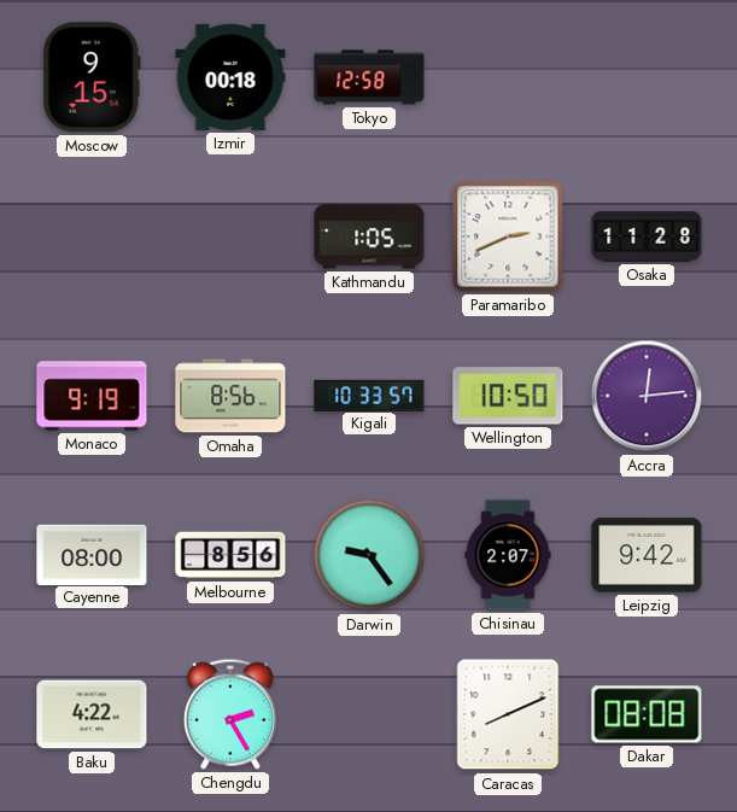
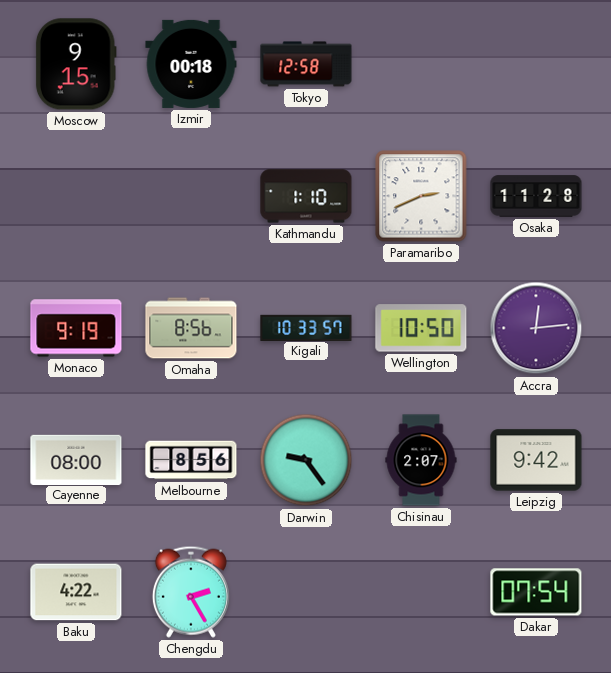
Kathmandu: 1:05 -> 1:10 (306, 196)
Caracas: 8:11 -> none (508, 714)
Dakar: 08:08 -> 07:54 (536, 592)
